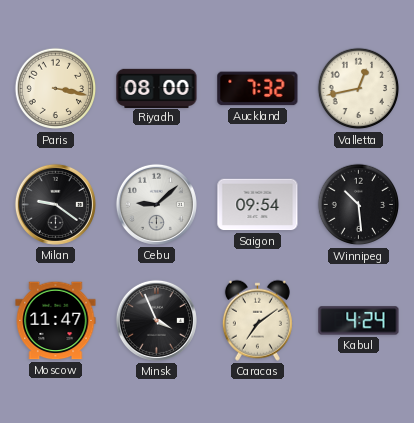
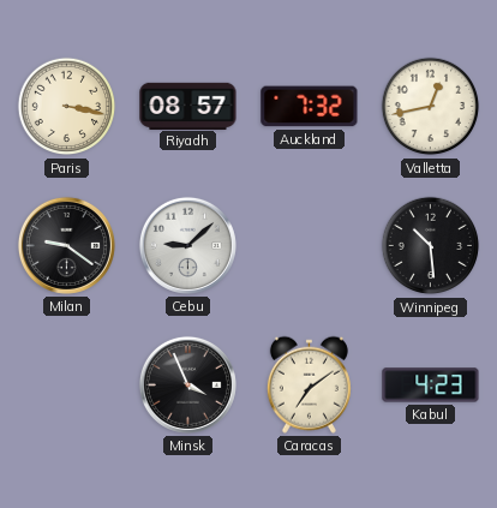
Riyadh: 08:00 -> 08:57 (188, 106)
Saigon: 09:54 -> none (258, 205)
Moscow: 11:47 -> none (56, 321)
Kabul: 4:24 -> 4:23 (431, 386)
